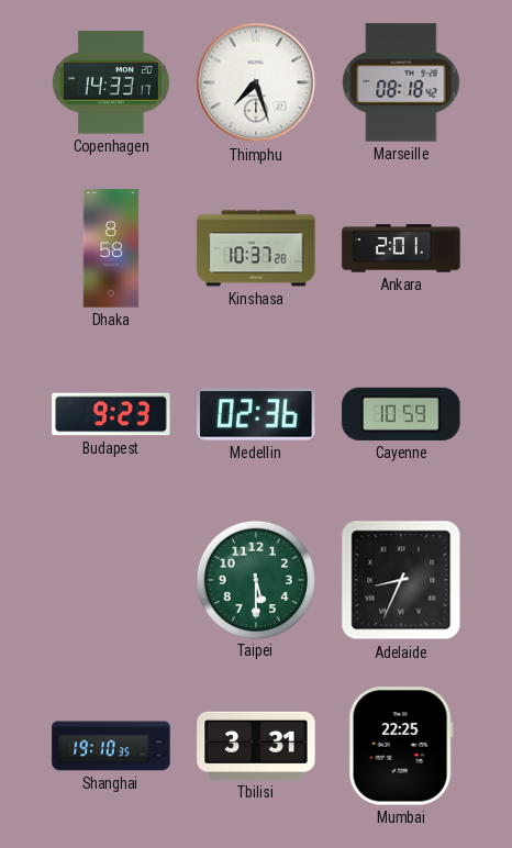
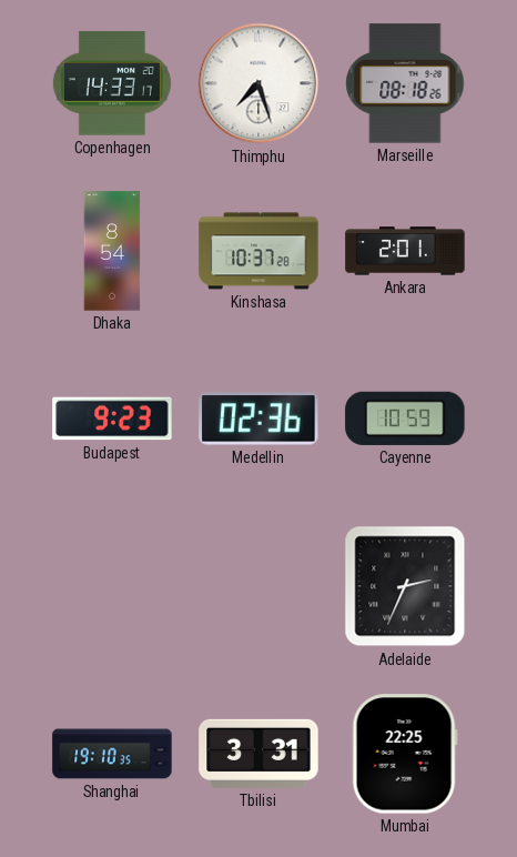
Marseille: 08:18:42 -> 08:18:26 (405, 83)
Dhaka: 8:58 -> 8:54 (112, 251)
Taipei: 5:30 -> none (255, 579)
Adelaide: 8:34 -> 2:34 (405, 586)
